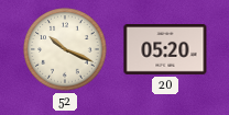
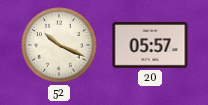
20: 05:20 -> 05:57 (150, 46)
